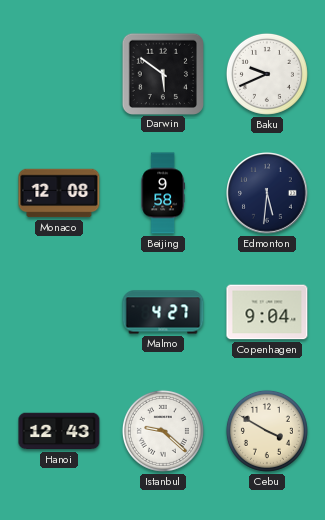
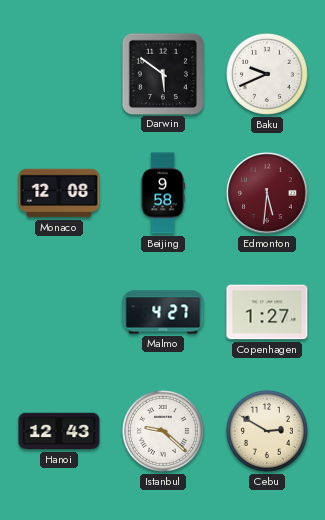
Edmonton dial: navy -> burgundy (267, 193)
Copenhagen: 9:04 -> 1:27 (267, 312)
Cebu: 3:50 -> 2:50 (267, 431)
